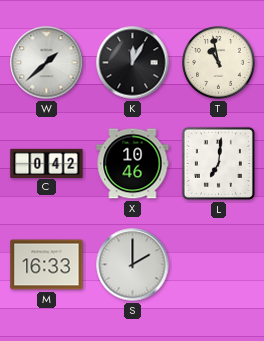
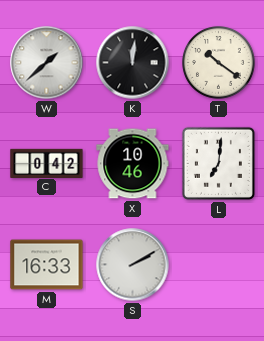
K: 12:05 -> 12:01 (133, 63)
T: 10:58 -> 10:21 (219, 63)
S: 2:00 -> 2:10 (133, 265)
